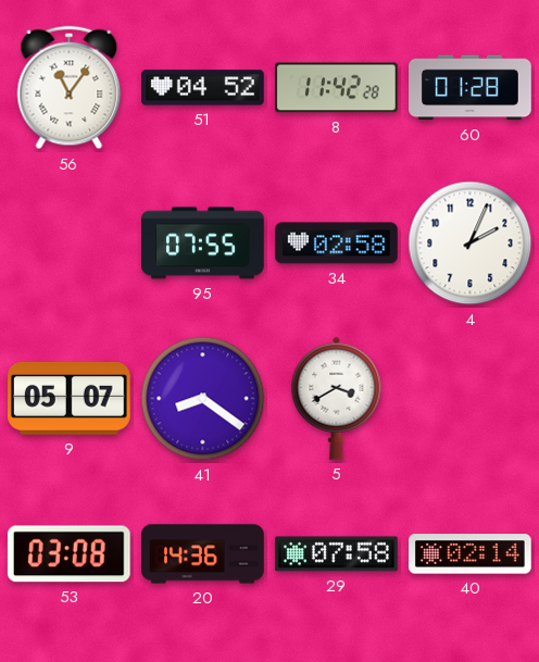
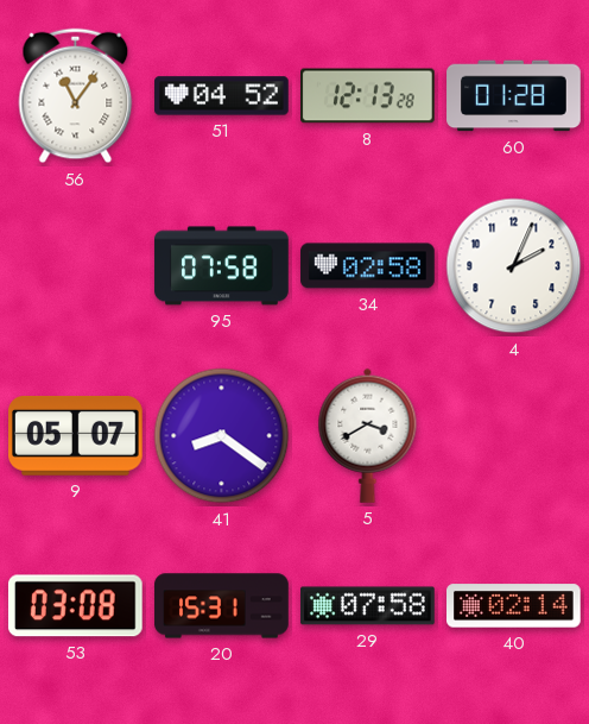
8: 11:42 -> 12:13 (368, 96)
95: 07:55 -> 07:58 (222, 266)
20: 14:36 -> 15:31 (222, 606)
